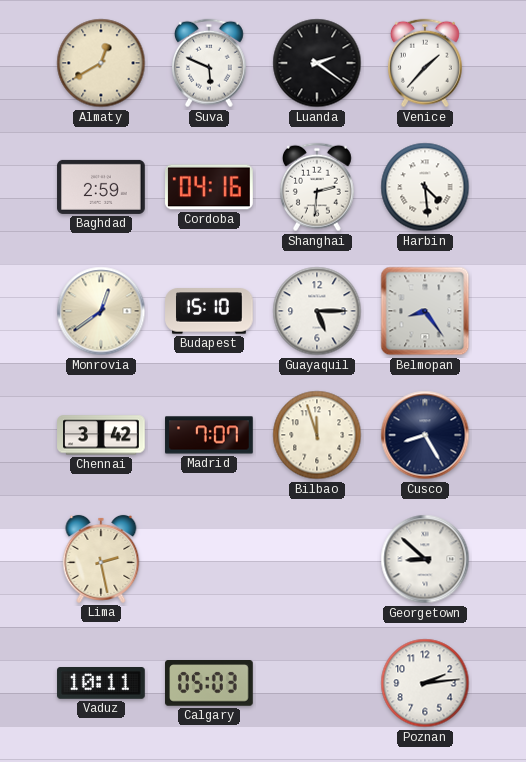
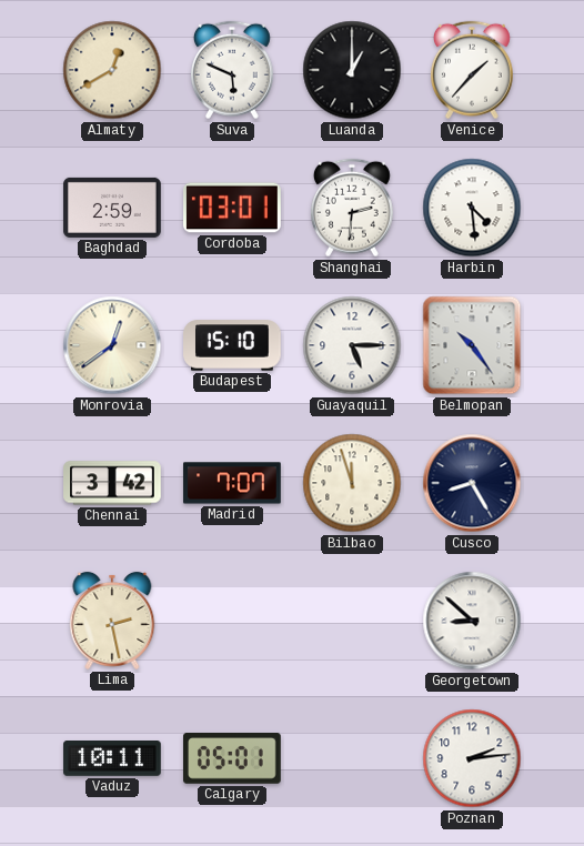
Luanda: 2:21 -> 1:00 (352, 70)
Cordoba: 04:16 -> 03:01 (232, 208)
Belmopan: 8:24 -> 10:24 (472, 345)
Calgary: 05:03 -> 05:01 (233, 758)
